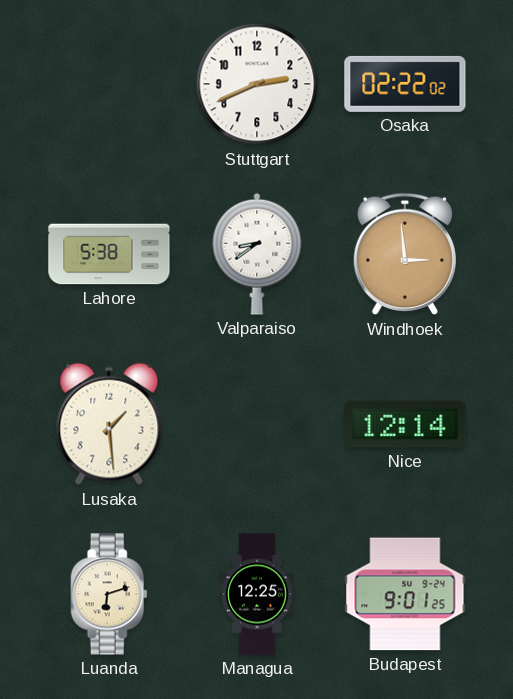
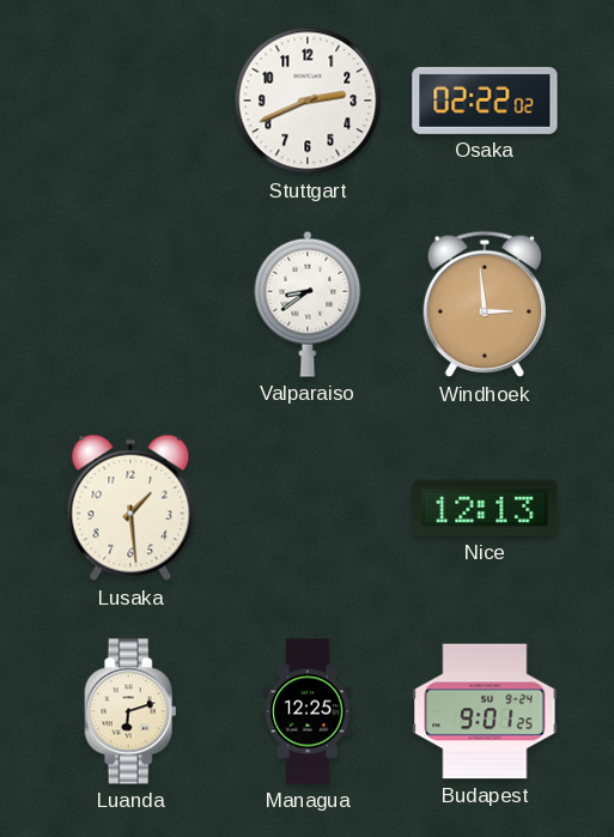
Lahore: 5:38 -> none (109, 254)
Nice: 12:14 -> 12:13 (485, 508)
